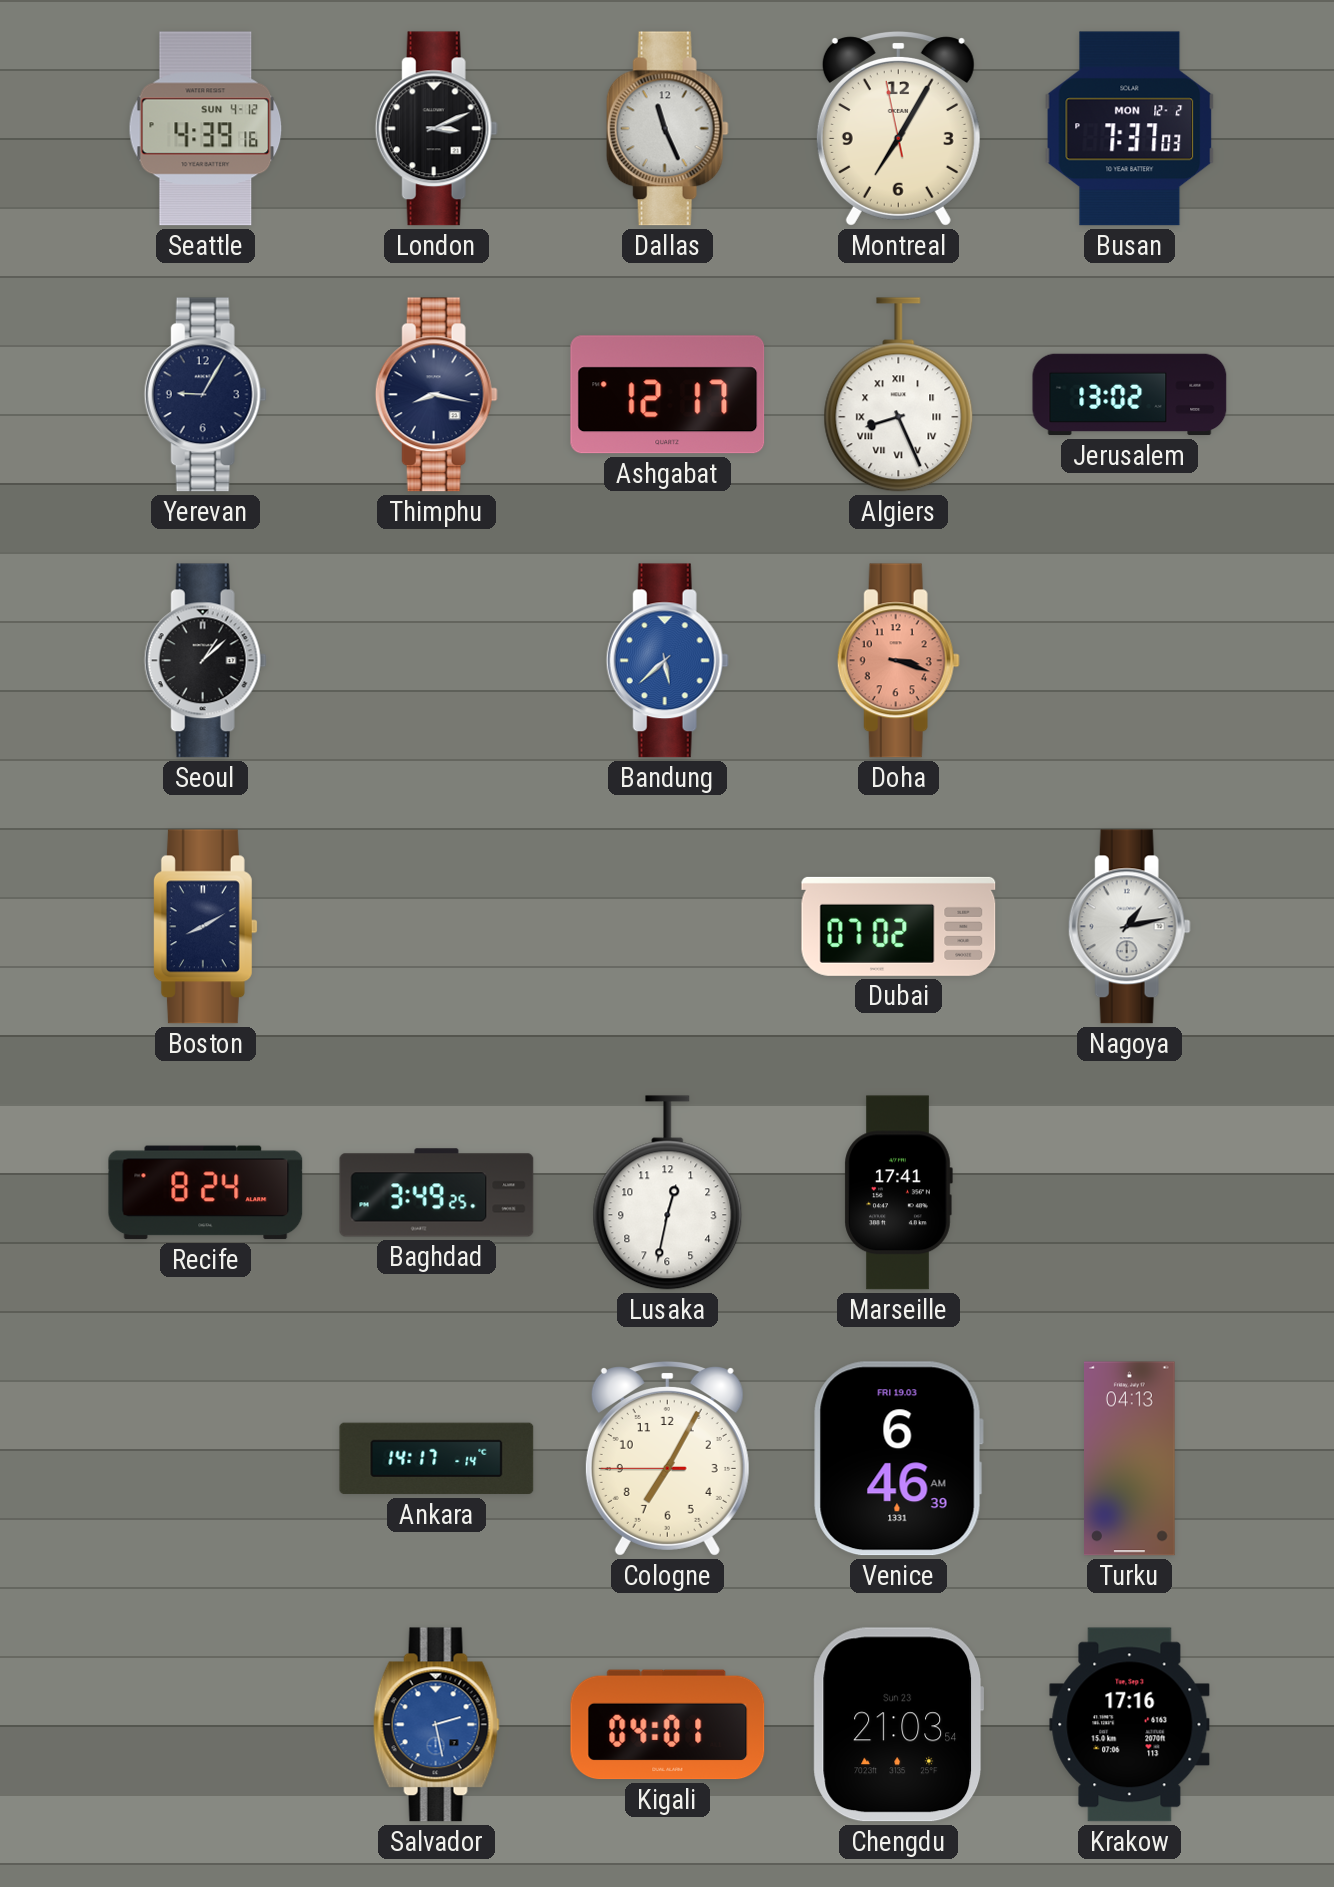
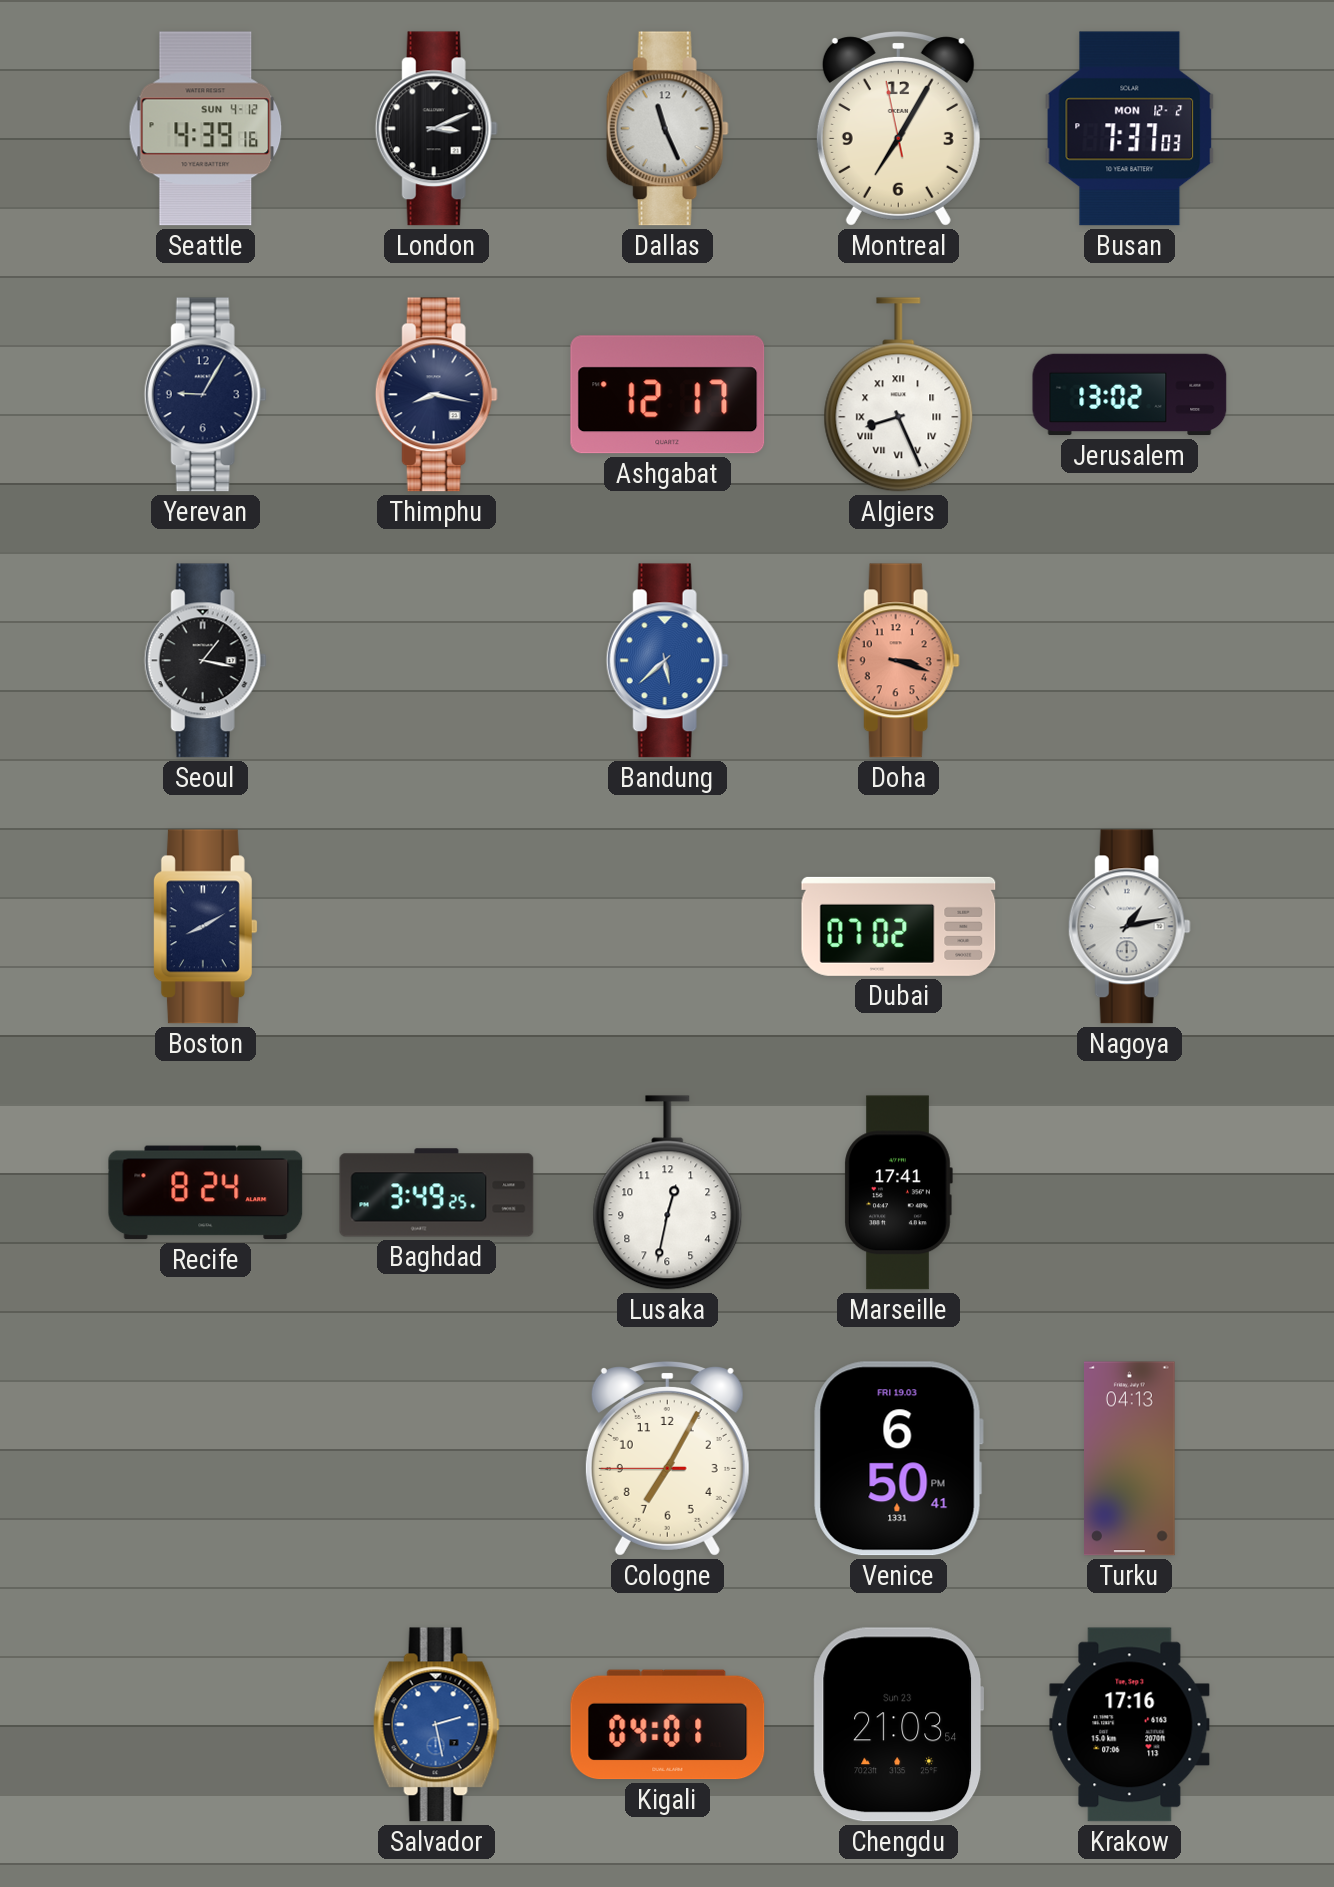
Seoul: 1:08 -> 1:17 (205, 661)
Ankara: 14:17 -> none (437, 1459)
Venice: 6:46 -> 6:50 (898, 1459)
